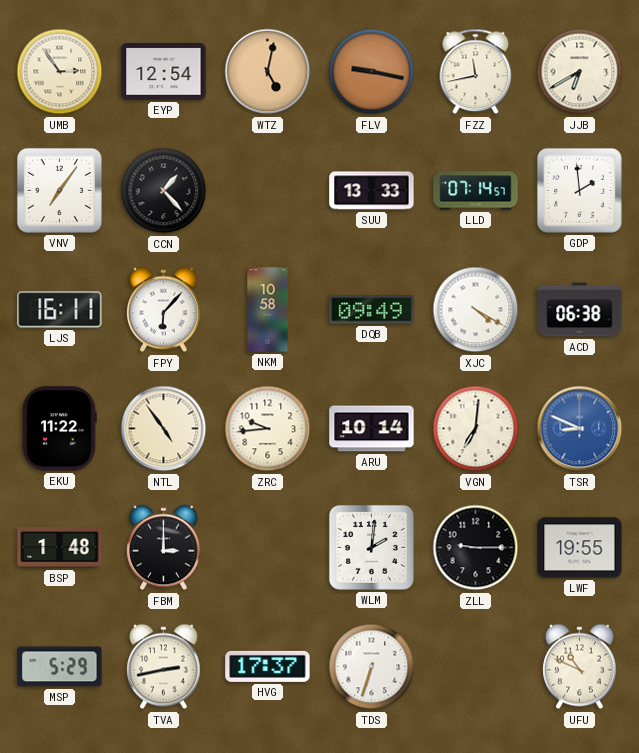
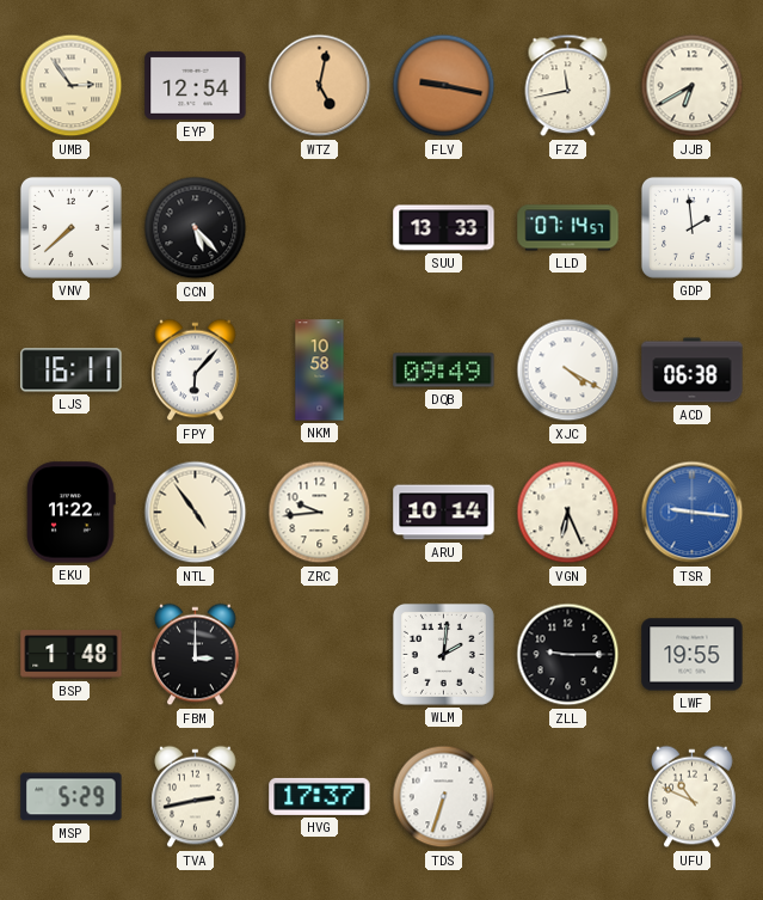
VNV: 7:06 -> 7:38 (70, 227)
CCN: 1:23 -> 5:23 (196, 228)
VGN: 7:01 -> 6:26 (568, 513)
TSR: 8:49 -> 9:16 (693, 513)
